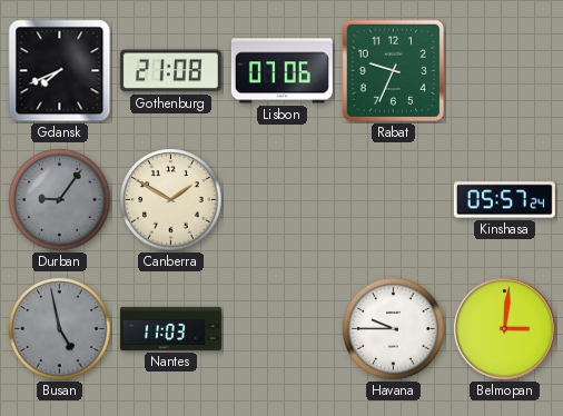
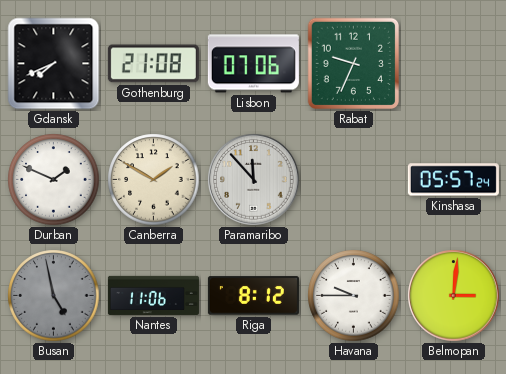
Durban: 9:06 -> 1:49 (54, 180)
Durban dial: grey -> white (54, 180)
Paramaribo: none -> 11:53 (254, 180)
Nantes: 11:03 -> 11:06 (153, 295)
Riga: none -> 8:12 (253, 296)
